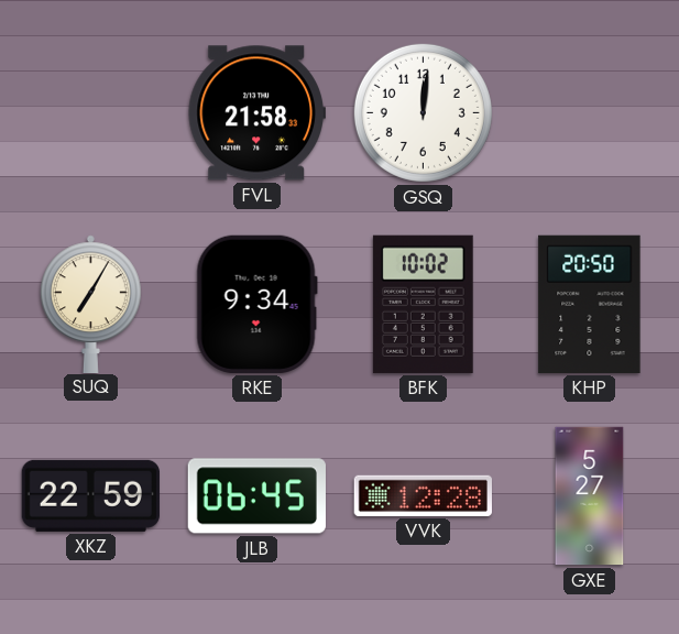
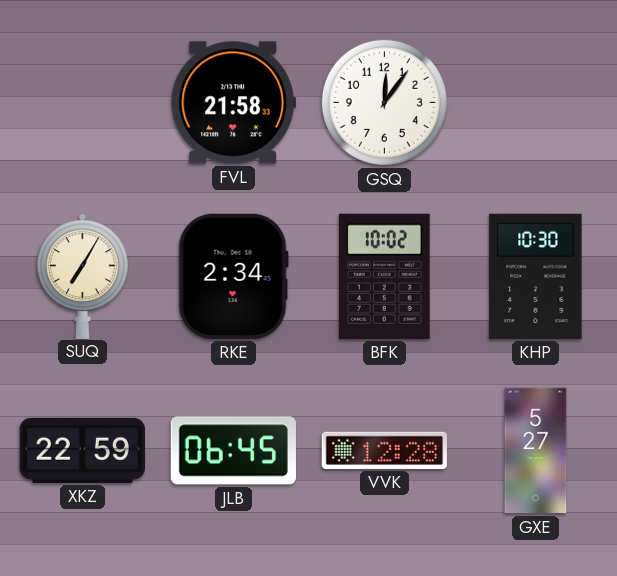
GSQ: 12:01 -> 12:06 (384, 102)
RKE: 9:34 -> 2:34 (233, 276)
KHP: 20:50 -> 10:30 (536, 276)
